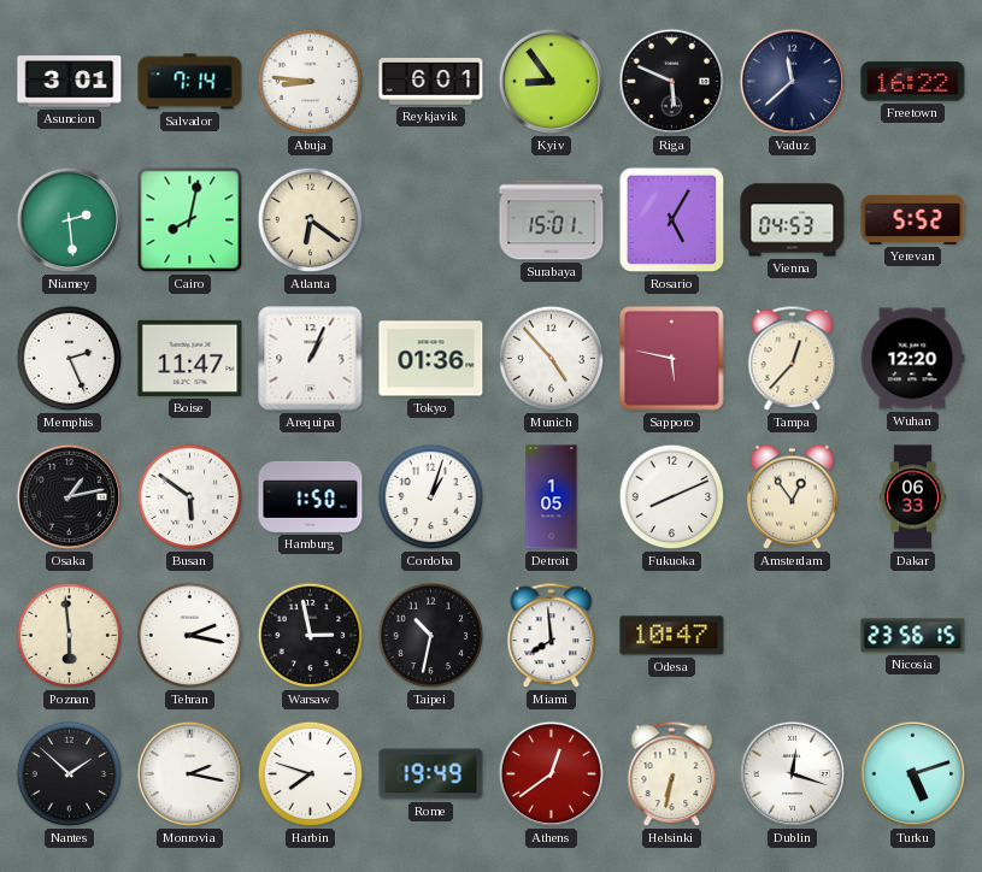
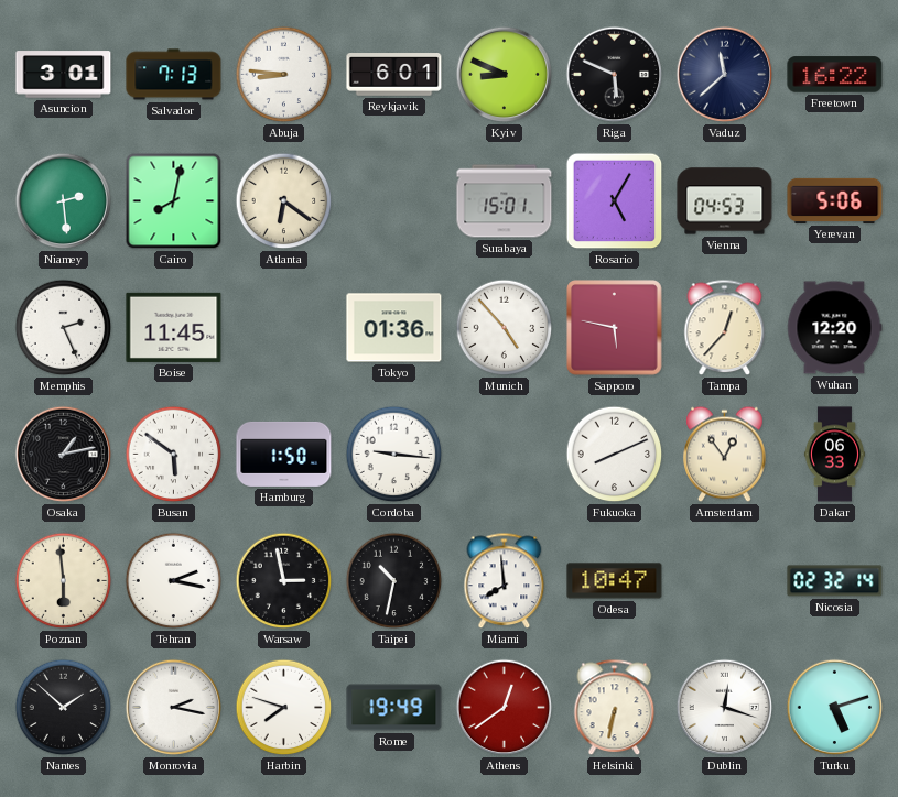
Salvador: 7:14 -> 7:13 (174, 75)
Kyiv: 8:54 -> 8:49 (505, 75)
Yerevan: 5:52 -> 5:06 (835, 200)
Boise: 11:47 -> 11:45 (174, 327)
Arequipa: 1:04 -> none (311, 359)
Cordoba: 1:03 -> 9:16 (394, 455)
Detroit: 1:05 -> none (552, 497)
Nicosia: 23:56 -> 02:32 (835, 581)
